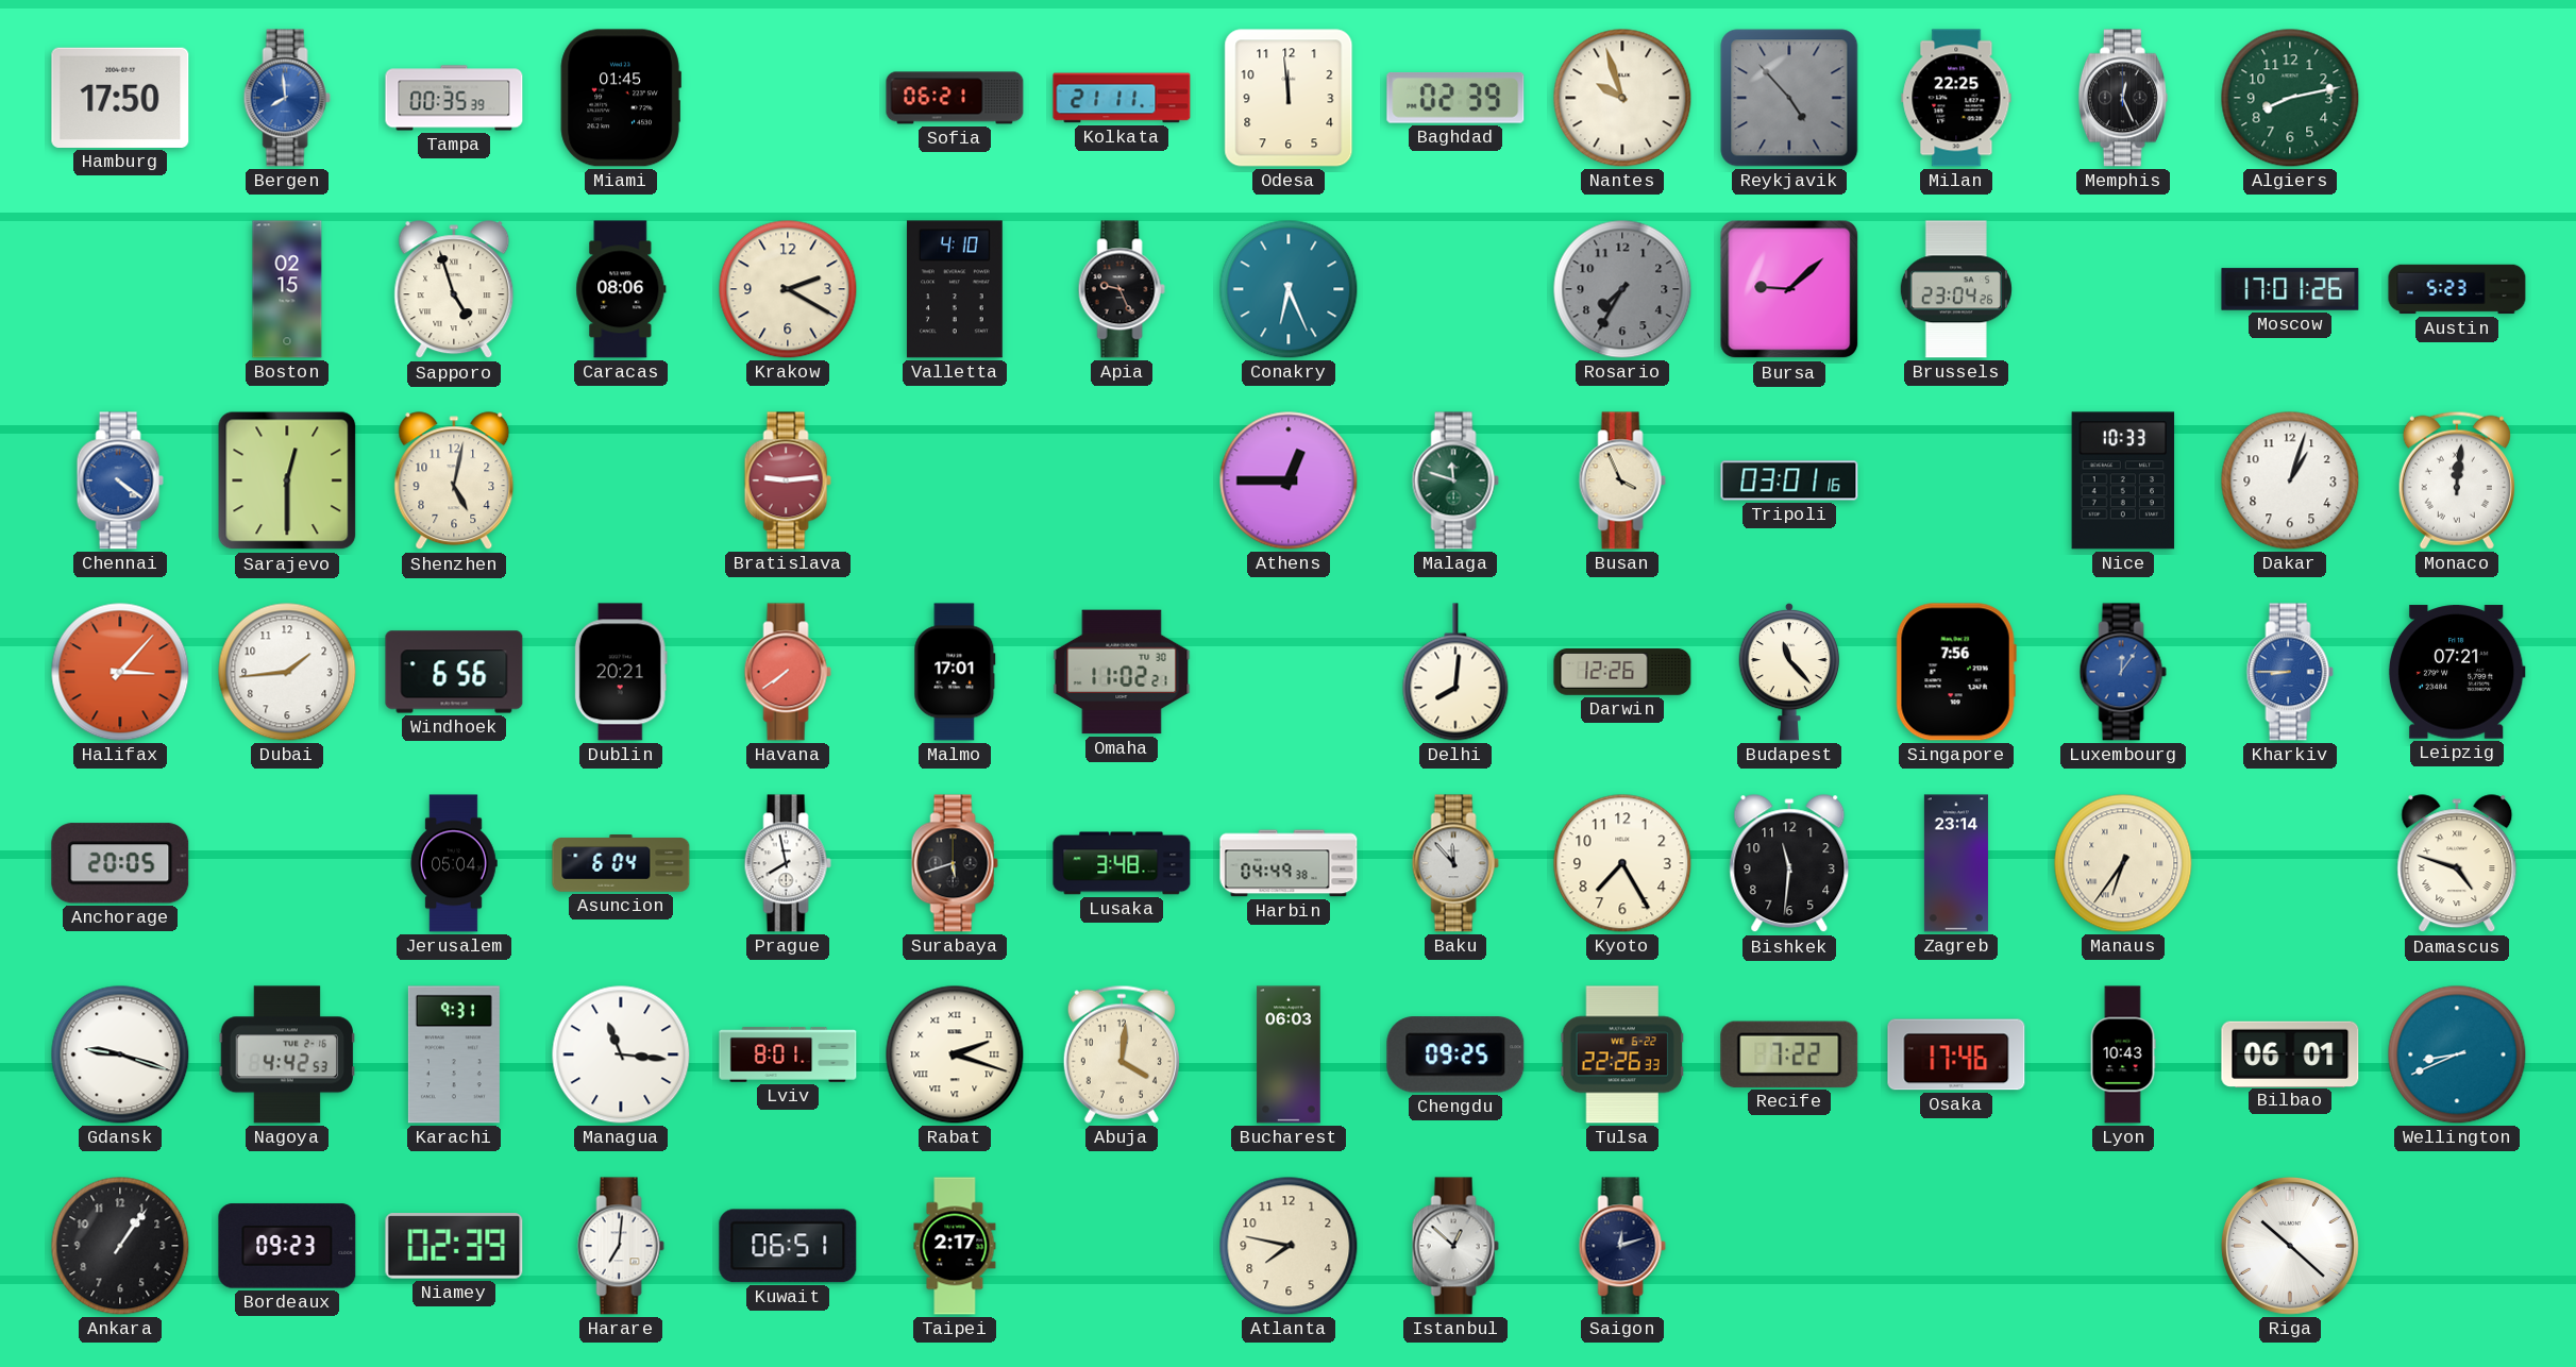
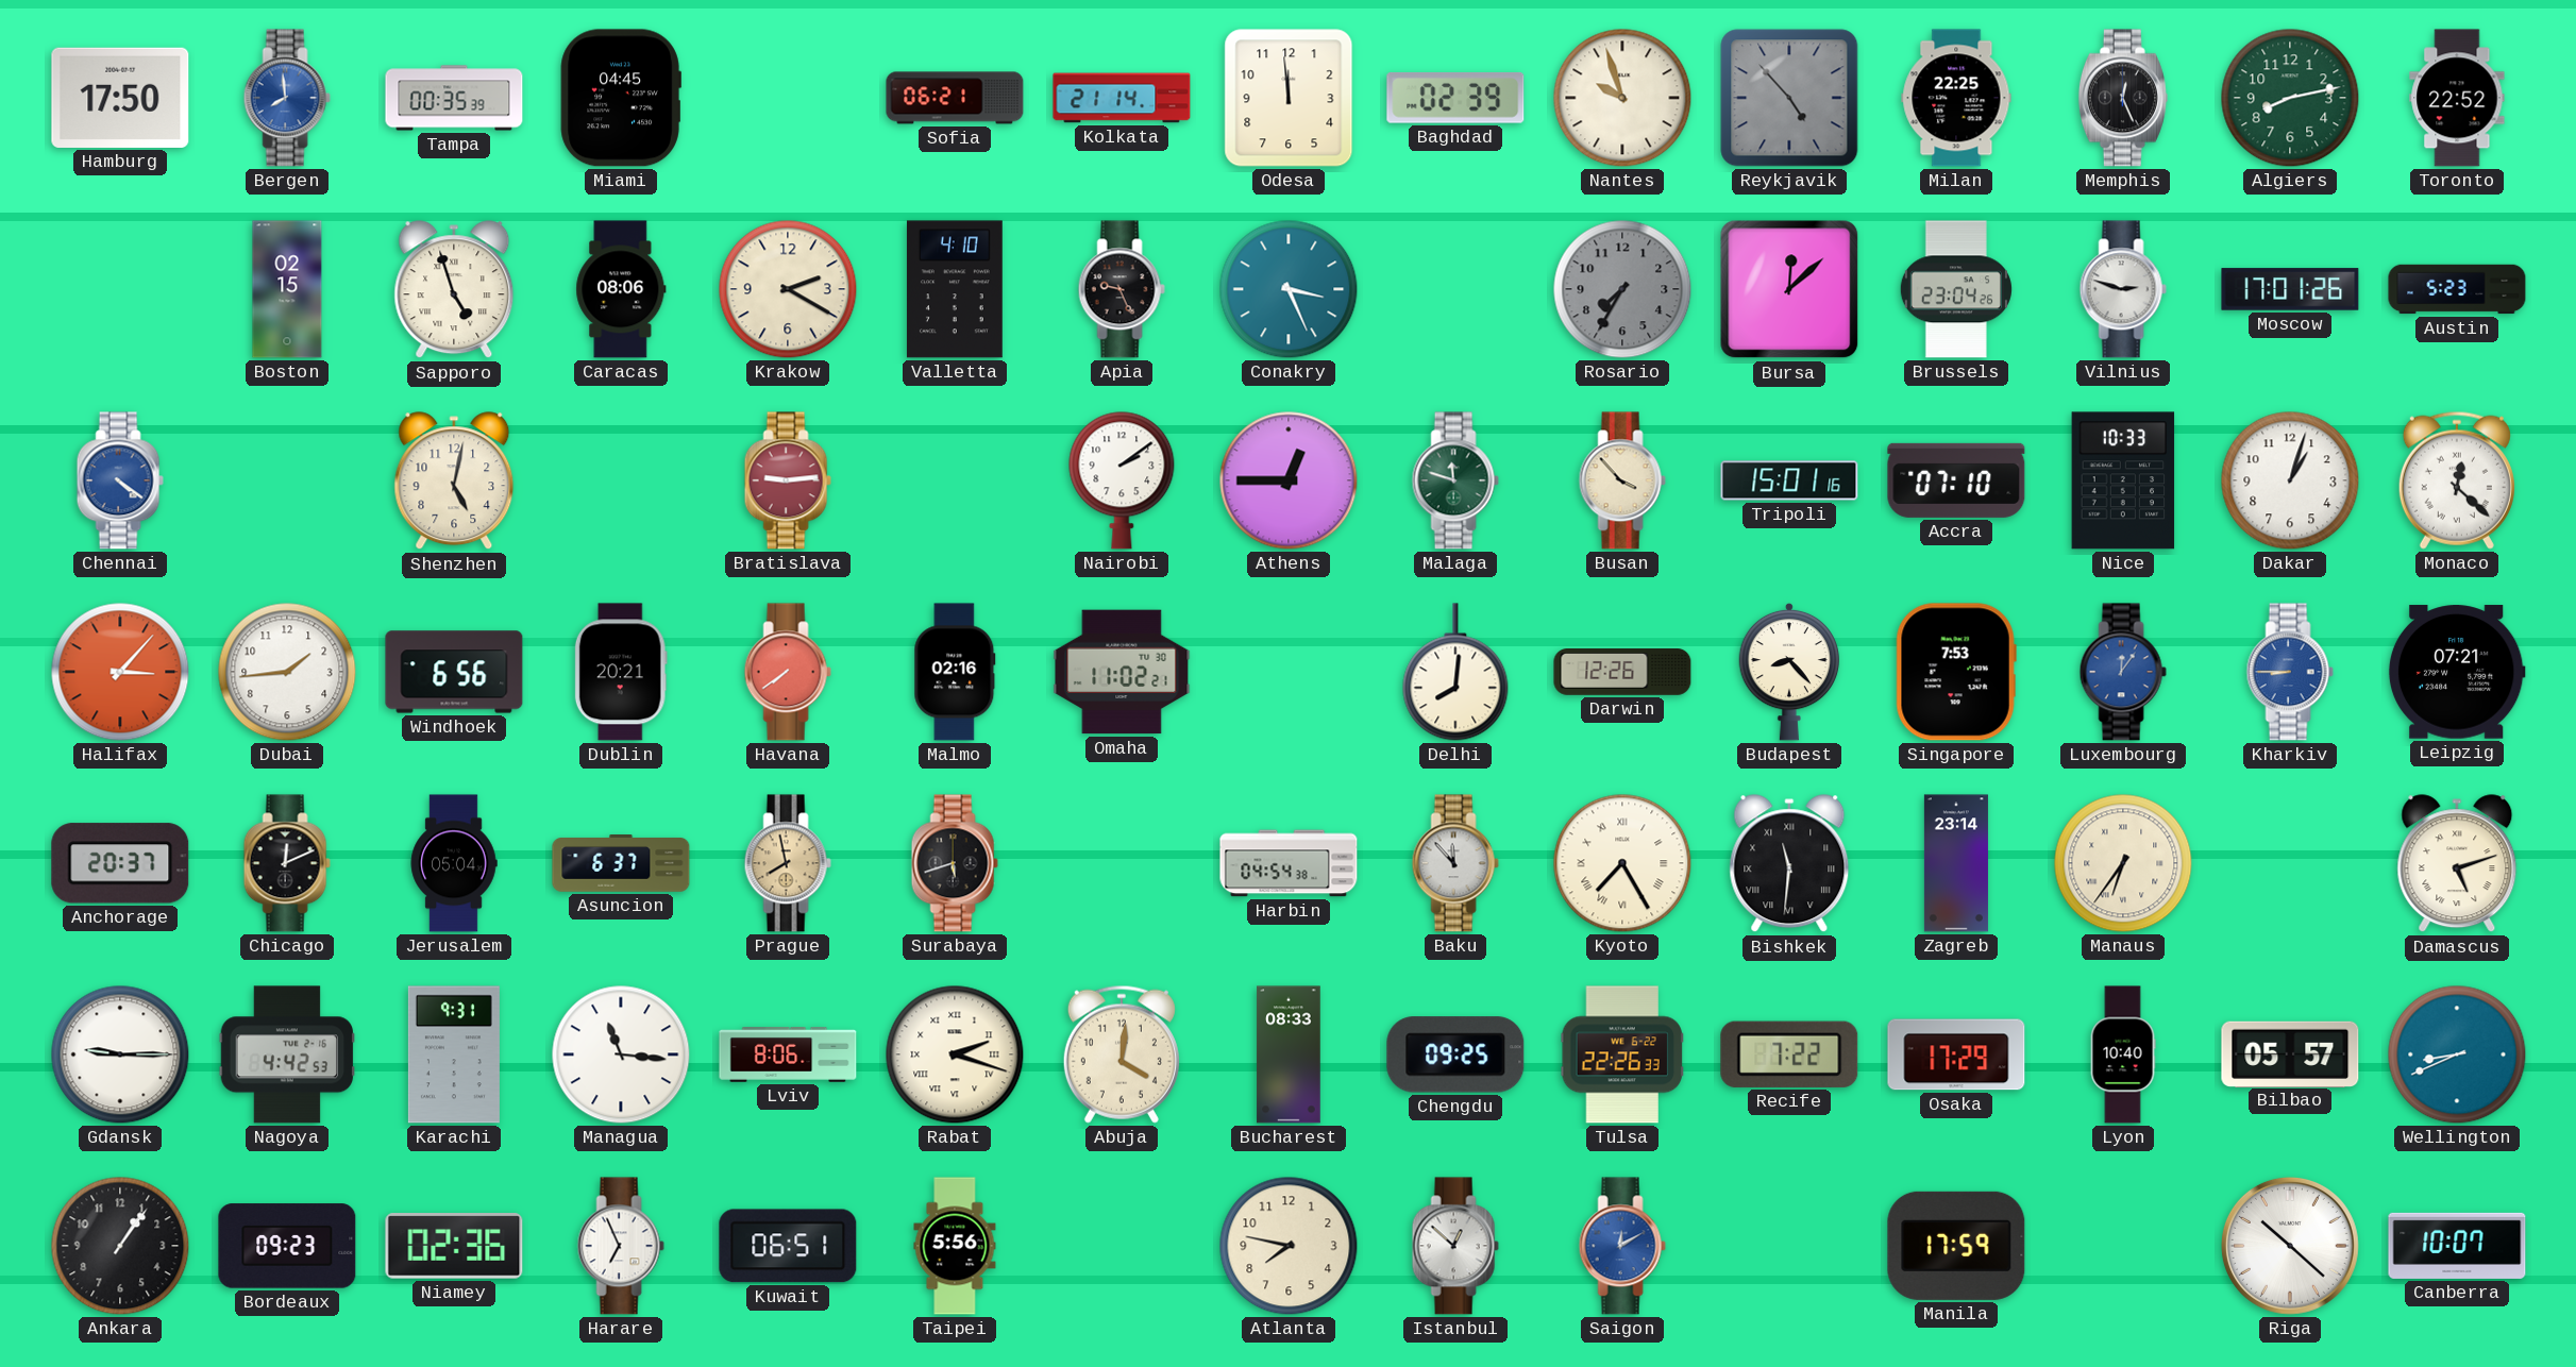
Miami: 01:45 -> 04:45 (621, 98)
Kolkata: 21:11 -> 21:14 (1122, 98)
Toronto: none -> 22:52 (2457, 98)
Conakry: 6:26 -> 3:26 (1289, 289)
Bursa: 9:08 -> 12:08 (1789, 289)
Vilnius: none -> 2:48 (2123, 289)
Sarajevo: 12:30 -> none (287, 480)
Nairobi: none -> 2:09 (1122, 480)
Busan: 3:56 -> 3:53 (1622, 480)
Tripoli: 03:01 -> 15:01 (1789, 480)
Accra: none -> 07:10 (1956, 480)
Monaco: 12:01 -> 12:22 (2457, 480)
Malmo: 17:01 -> 02:16 (955, 672)
Budapest: 11:23 -> 8:23 (1789, 672)
Singapore: 7:56 -> 7:53 (1956, 672)
Anchorage: 20:05 -> 20:37 (120, 863)
Chicago: none -> 12:11 (287, 863)
Asuncion: 6:04 -> 6:37 (621, 864)
Prague dial: white -> champagne (788, 863)
Lusaka: 3:48 -> none (1122, 863)
Harbin: 04:49 -> 04:54 (1289, 863)
Kyoto numerals: Arabic -> Roman (1622, 863)
Bishkek numerals: Arabic -> Roman (1789, 864)
Damascus: 4:48 -> 5:12 (2457, 864)
Gdansk: 9:18 -> 9:15 (120, 1054)
Lviv: 8:01 -> 8:06 (788, 1056)
Bucharest: 06:03 -> 08:33 (1289, 1054)
Osaka: 17:46 -> 17:29 (1956, 1054)
Lyon: 10:43 -> 10:40 (2123, 1054)
Bilbao: 06:01 -> 05:57 (2290, 1053)
Niamey: 02:39 -> 02:36 (454, 1246)
Harare: 7:01 -> 6:56 (621, 1246)
Taipei: 2:17 -> 5:56 (955, 1246)
Saigon: 12:12 -> 12:10 (1622, 1246)
Saigon dial: navy -> blue (1622, 1246)
Manila: none -> 17:59 (1956, 1246)
Canberra: none -> 10:07 (2457, 1246)
